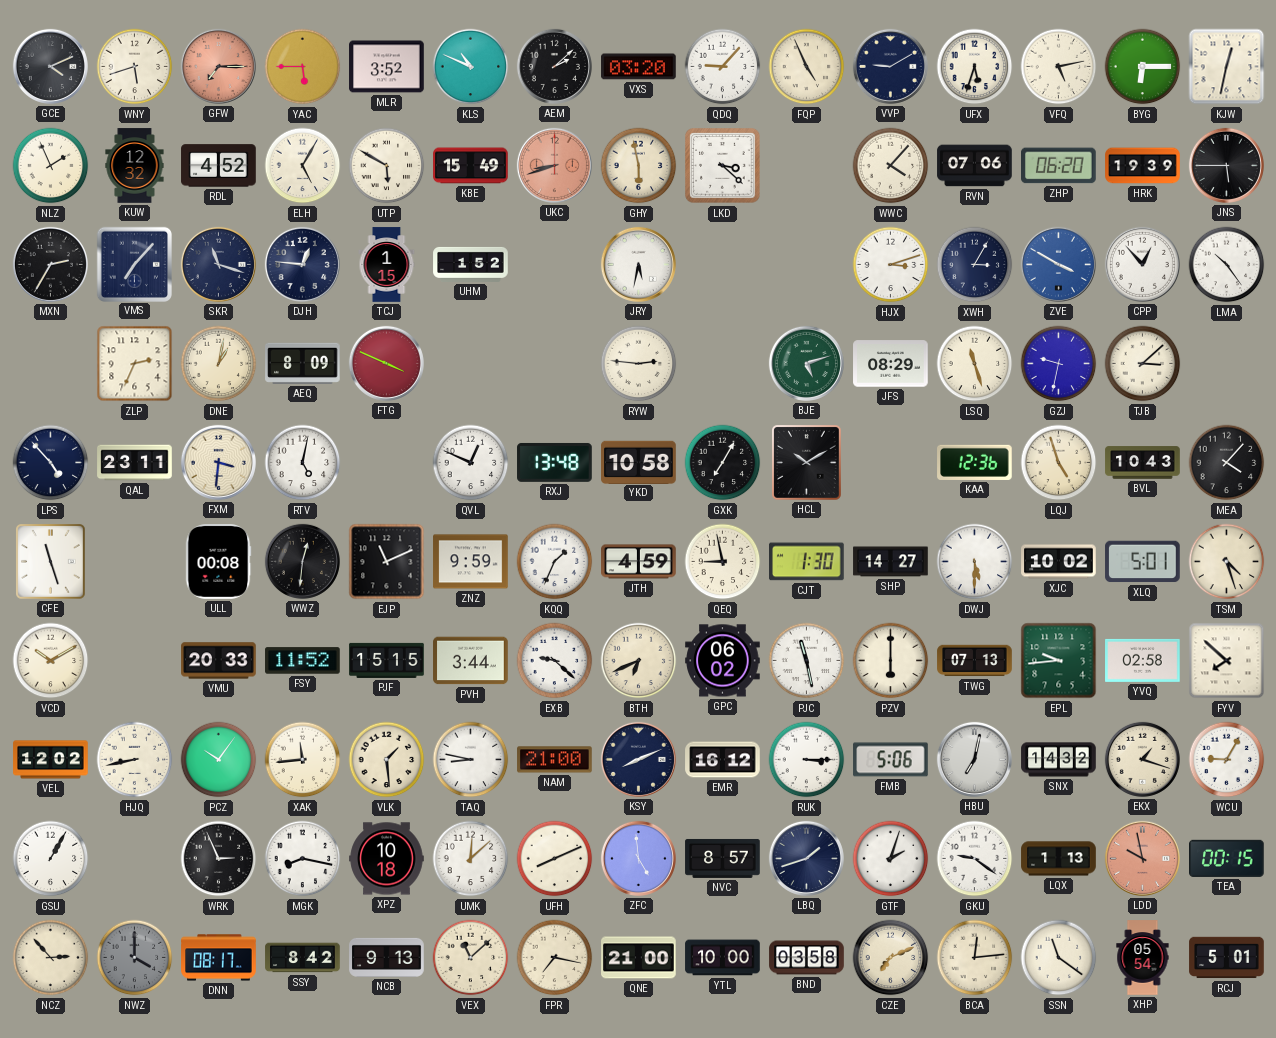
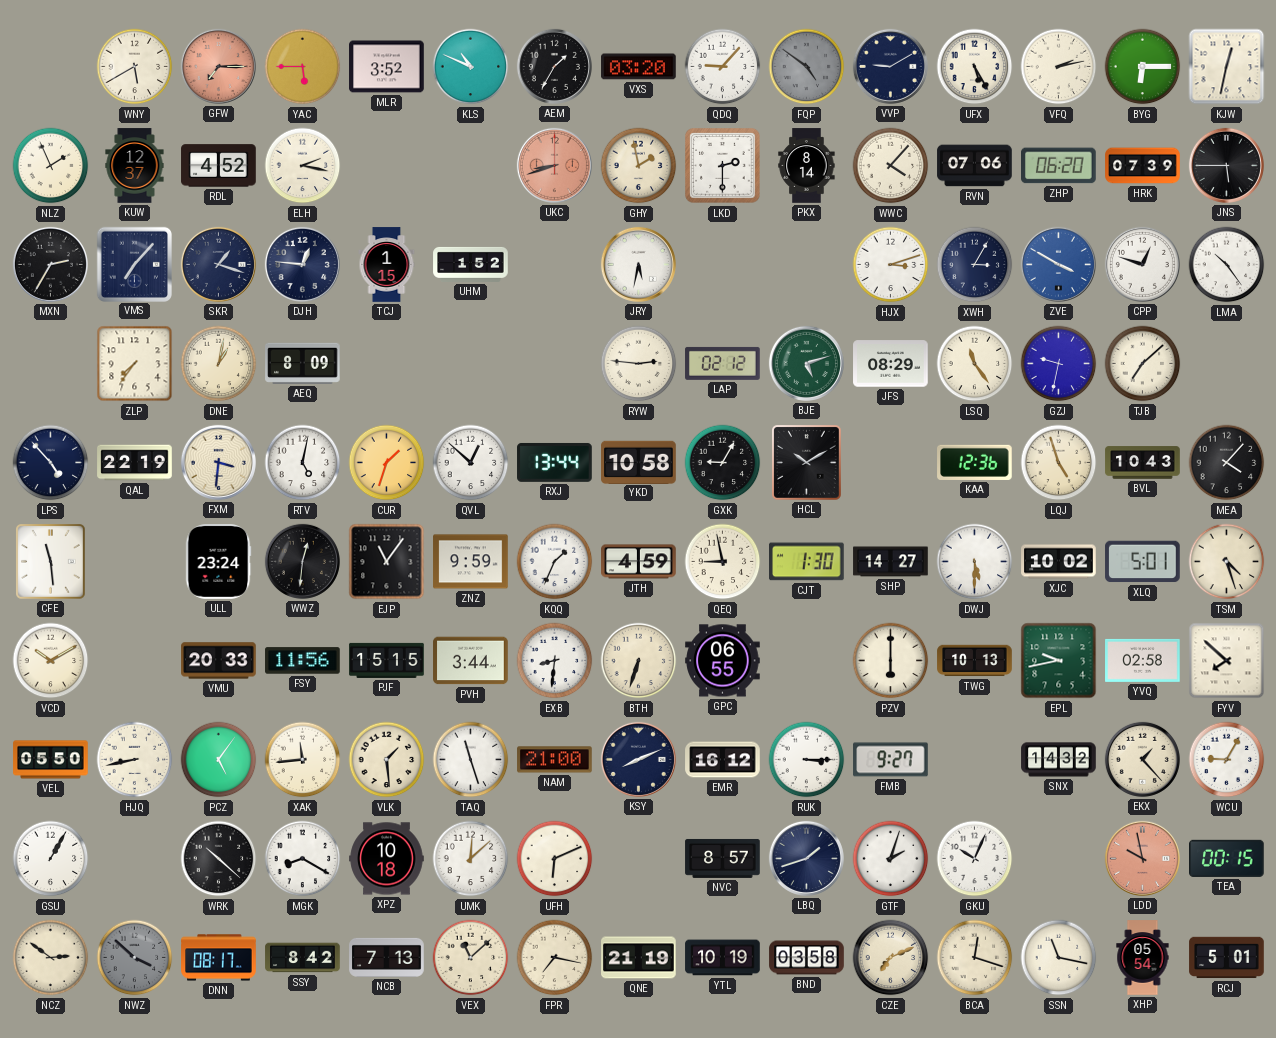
GCE: 4:11 -> none (50, 66)
WNY: 5:42 -> 5:40 (135, 67)
AEM: 2:08 -> 1:35 (554, 66)
FQP: 4:56 -> 4:51 (807, 67)
FQP dial: cream -> grey (807, 67)
UFX: 5:33 -> 5:25 (975, 67)
VFQ: 5:13 -> 2:13 (1059, 67)
KUW: 12:32 -> 12:37 (135, 166)
ELH: 5:05 -> 2:17 (303, 166)
UTP: 5:50 -> none (387, 166)
KBE: 15:49 -> none (471, 166)
GHY: 5:58 -> 1:58 (639, 166)
LKD: 3:22 -> 2:30 (723, 166)
PKX: none -> 8:14 (807, 166)
HRK: 19:39 -> 07:39 (1143, 166)
SKR: 11:18 -> 1:18 (218, 264)
CPP: 12:53 -> 12:48 (1142, 264)
ZLP: 2:34 -> 7:36 (135, 364)
FTG: 3:49 -> none (386, 363)
LAP: none -> 02:12 (723, 363)
LSQ: 11:27 -> 11:24 (975, 364)
TJB: 3:08 -> 7:08 (1143, 364)
QAL: 23:11 -> 22:19 (135, 463)
CUR: none -> 1:33 (387, 463)
QVL: 12:49 -> 12:52 (471, 463)
RXJ: 13:48 -> 13:44 (555, 462)
GXK: 7:05 -> 9:05 (723, 463)
CFE: 11:27 -> 11:29 (51, 562)
ULL: 00:08 -> 23:24 (218, 562)
EJP: 11:11 -> 11:06 (387, 562)
FSY: 11:52 -> 11:56 (303, 661)
EXB: 9:22 -> 8:31 (555, 661)
BTH: 6:41 -> 6:33 (639, 661)
GPC: 06:02 -> 06:55 (723, 661)
PJC: 11:28 -> none (807, 661)
TWG: 07:13 -> 10:13 (975, 661)
EPL: 9:44 -> 9:43 (1059, 661)
VEL: 12:02 -> 05:50 (51, 760)
PCZ: 10:06 -> 5:06 (219, 760)
TAQ: 8:47 -> 11:27 (471, 760)
FMB: 5:06 -> 9:27 (891, 760)
HBU: 7:02 -> none (974, 759)
EKX: 1:18 -> 1:23 (1142, 759)
WRK: 2:56 -> 10:22 (219, 859)
MGK: 8:17 -> 8:20 (303, 859)
UFH: 8:11 -> 6:11 (555, 859)
ZFC: 4:59 -> none (638, 858)
GKU: 9:21 -> 10:04 (975, 859)
LQX: 1:13 -> none (1059, 859)
NCZ: 2:53 -> 2:51 (51, 958)
NWZ: 4:00 -> 3:52 (135, 958)
NCB: 9:13 -> 7:13 (387, 957)
QNE: 21:00 -> 21:19 (639, 958)
YTL: 10:00 -> 10:19 (723, 958)
BCA: 12:14 -> 12:18 (975, 958)
SSN: 11:21 -> 11:17 (1059, 958)
